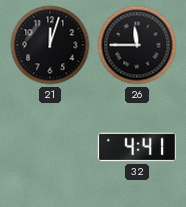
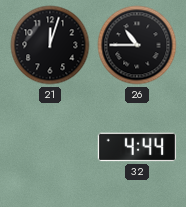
26: 11:45 -> 10:45 (137, 45)
32: 4:41 -> 4:44 (136, 147)
